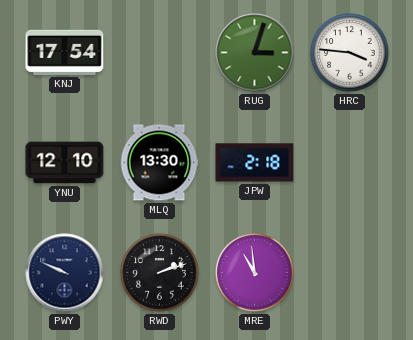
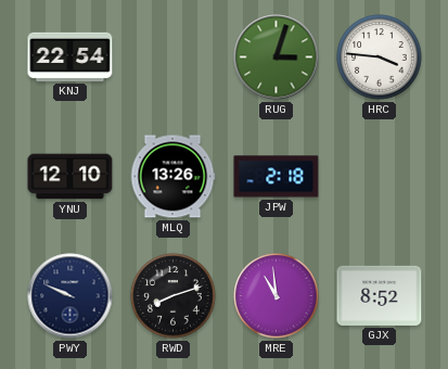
KNJ: 17:54 -> 22:54 (71, 56)
MLQ: 13:30 -> 13:26 (172, 177)
RWD: 2:12 -> 8:12 (174, 296)
GJX: none -> 8:52 (380, 295)
